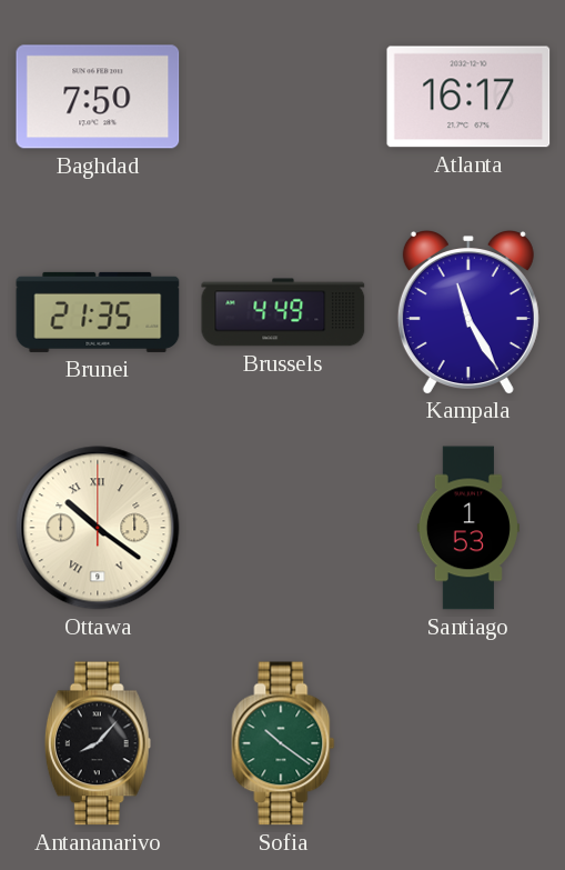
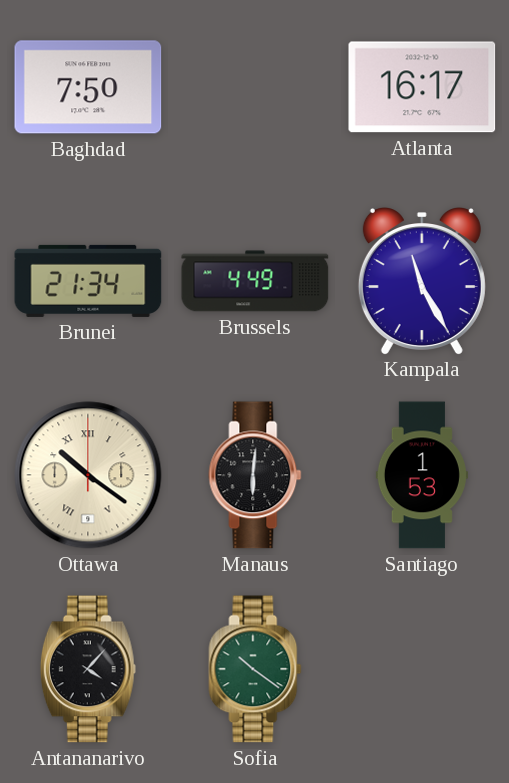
Brunei: 21:35 -> 21:34 (88, 281)
Manaus: none -> 6:01 (255, 475)
Antananarivo: 8:07 -> 4:07 (88, 669)
